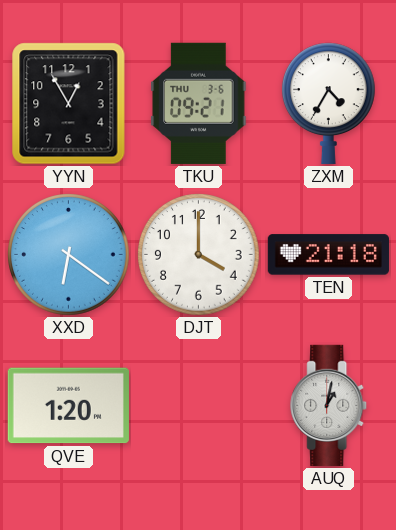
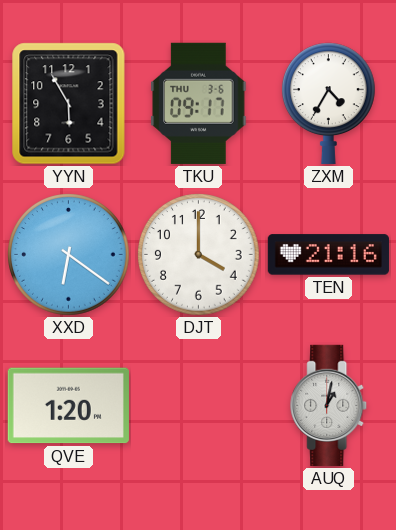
YYN: 12:55 -> 5:55 (69, 104)
TKU: 09:21 -> 09:17 (199, 103)
TEN: 21:18 -> 21:16 (328, 255)
